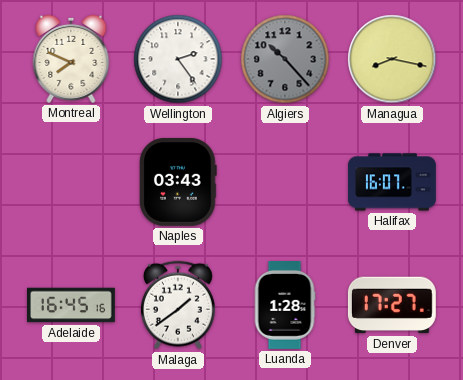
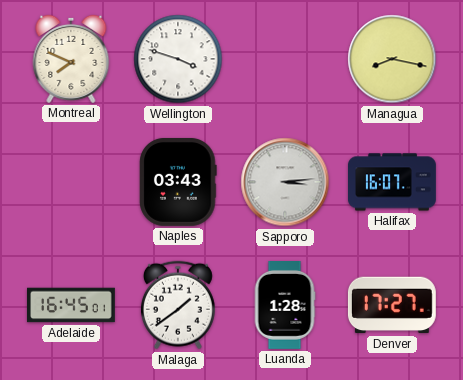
Wellington: 2:24 -> 3:48 (178, 59)
Algiers: 10:23 -> none (285, 59)
Sapporo: none -> 3:14 (285, 182)
Adelaide: 16:45:16 -> 16:45:01 (72, 305)
